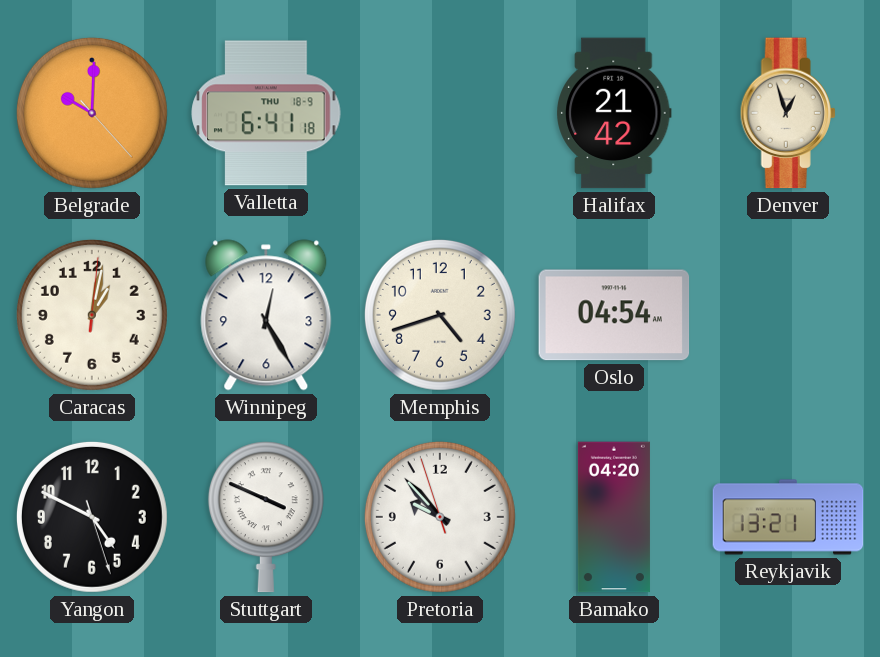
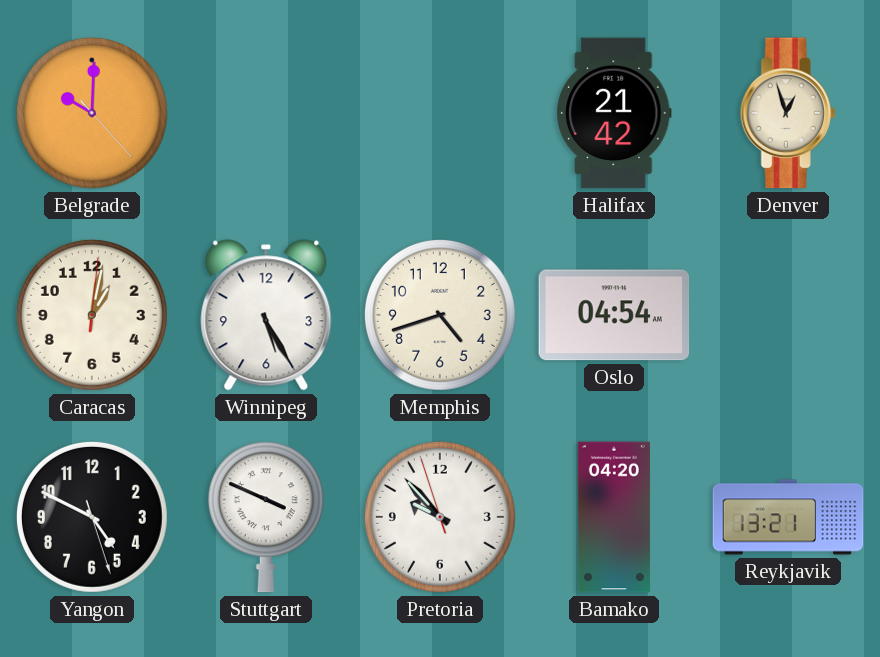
Valletta: 6:41 -> none (266, 113)
Winnipeg: 12:25 -> 5:25 (266, 315)
